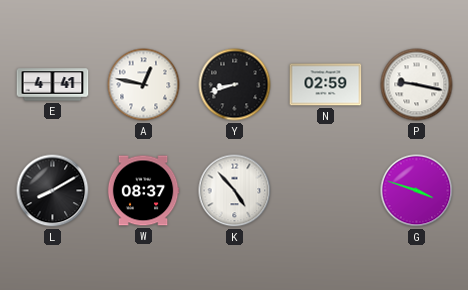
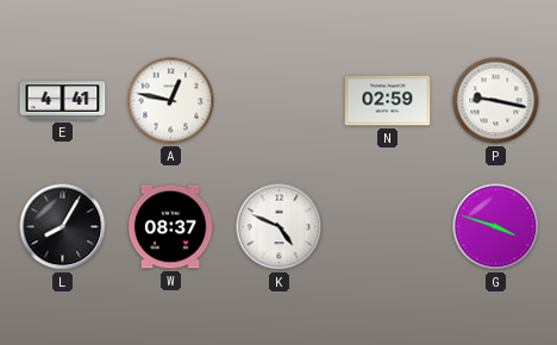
Y: 8:42 -> none (235, 85)
L: 8:10 -> 8:05 (63, 227)
K: 4:53 -> 4:49 (280, 227)
